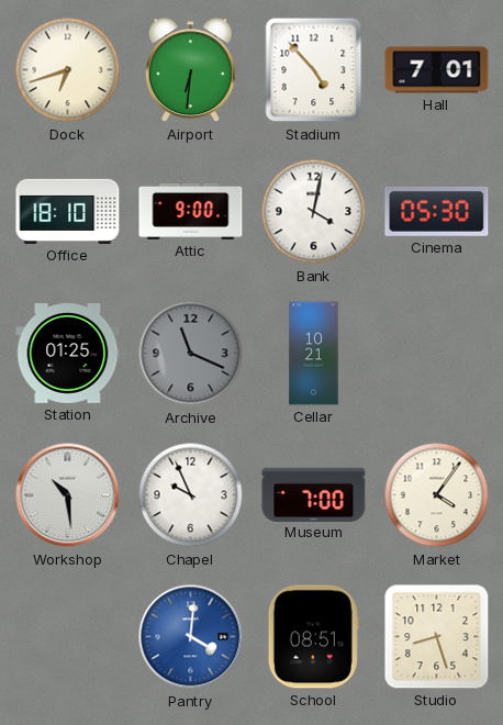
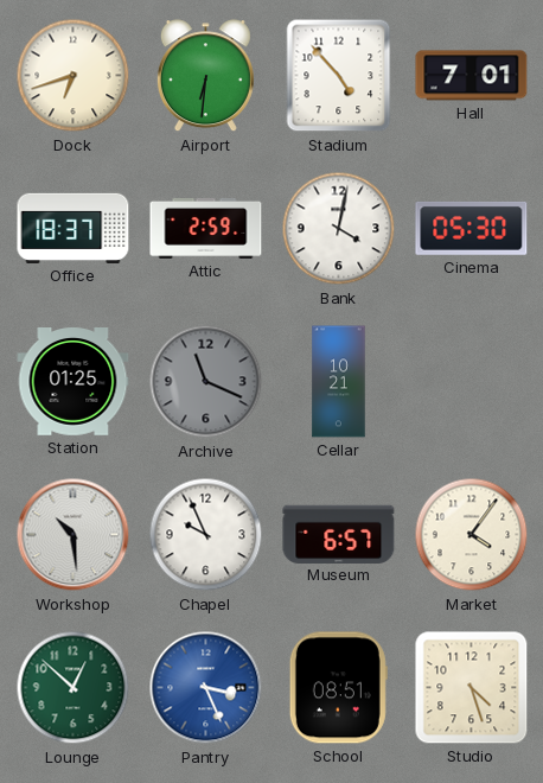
Office: 18:10 -> 18:37 (74, 228)
Attic: 9:00 -> 2:59 (206, 228)
Museum: 7:00 -> 6:57 (339, 534)
Lounge: none -> 12:52 (74, 688)
Pantry: 4:01 -> 3:26 (206, 688)
Studio: 8:27 -> 4:27 (472, 688)
